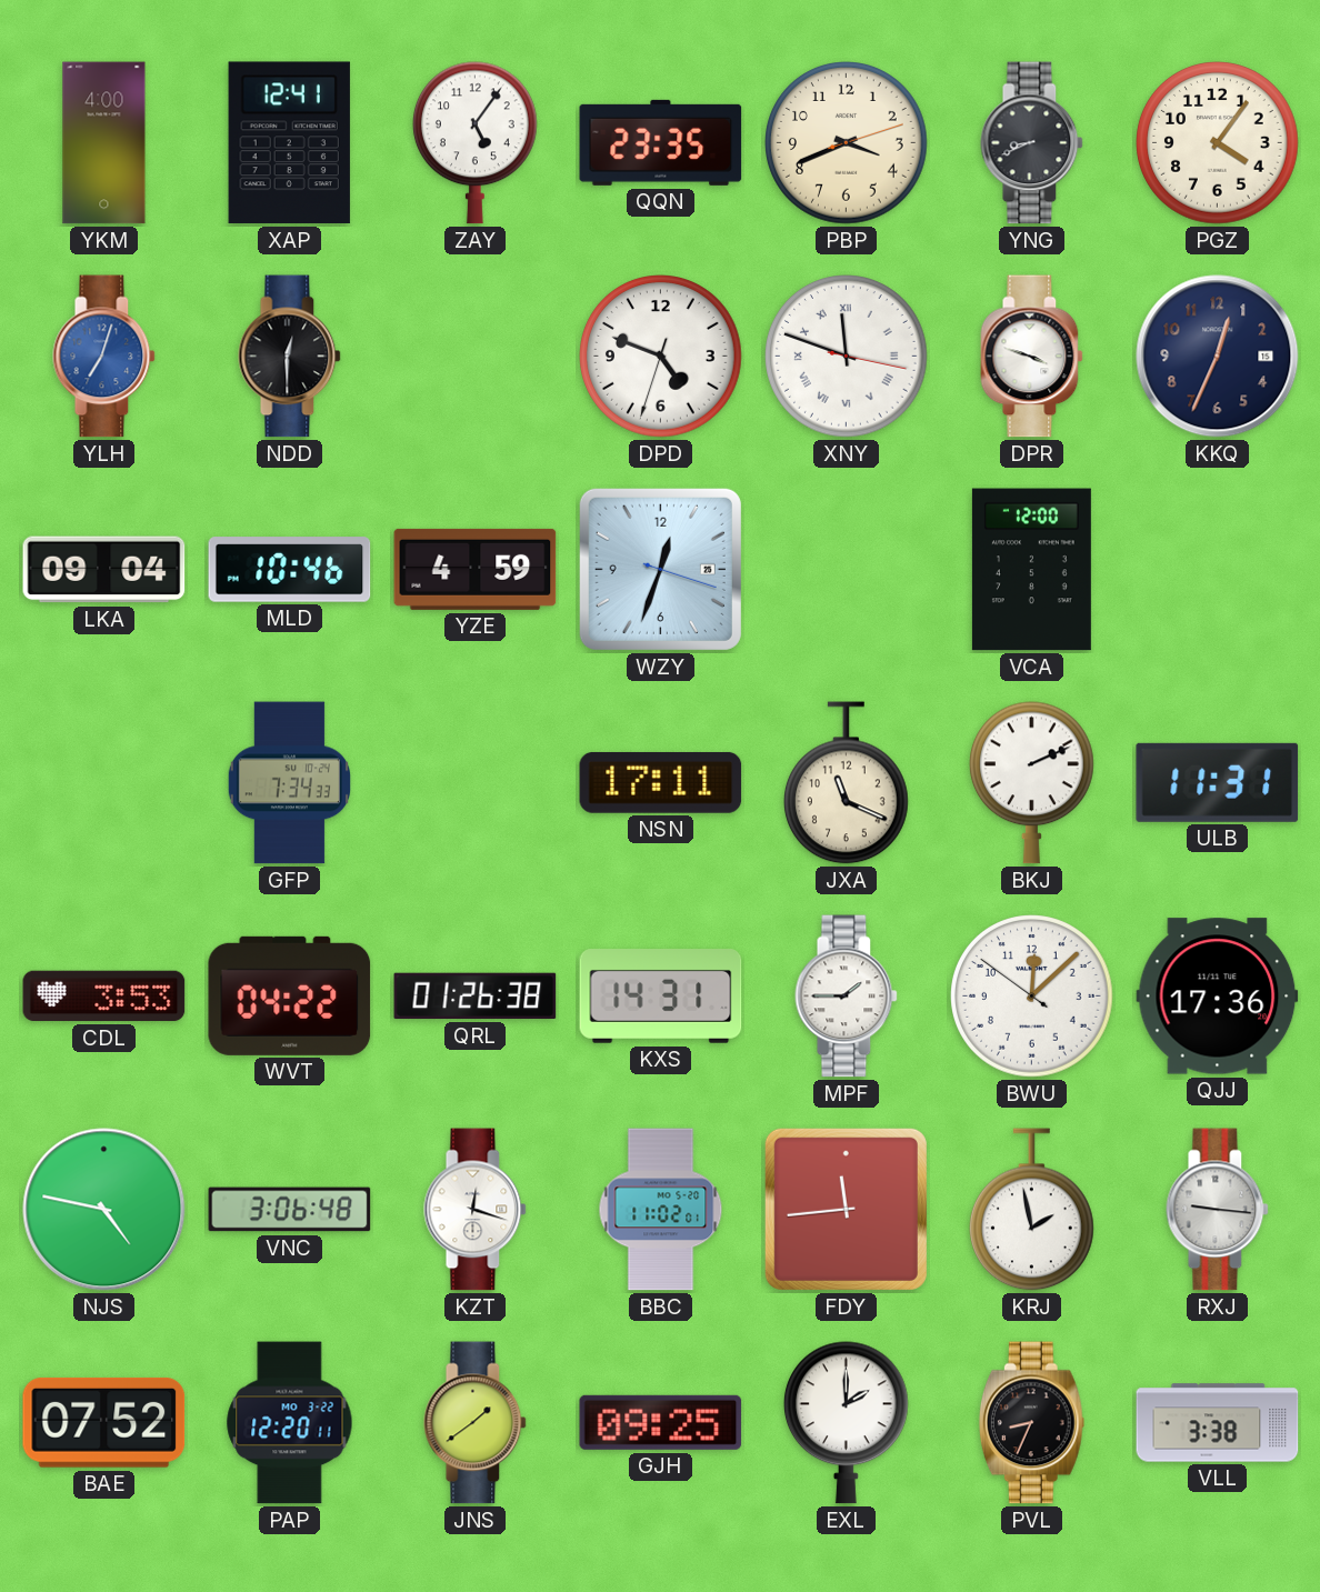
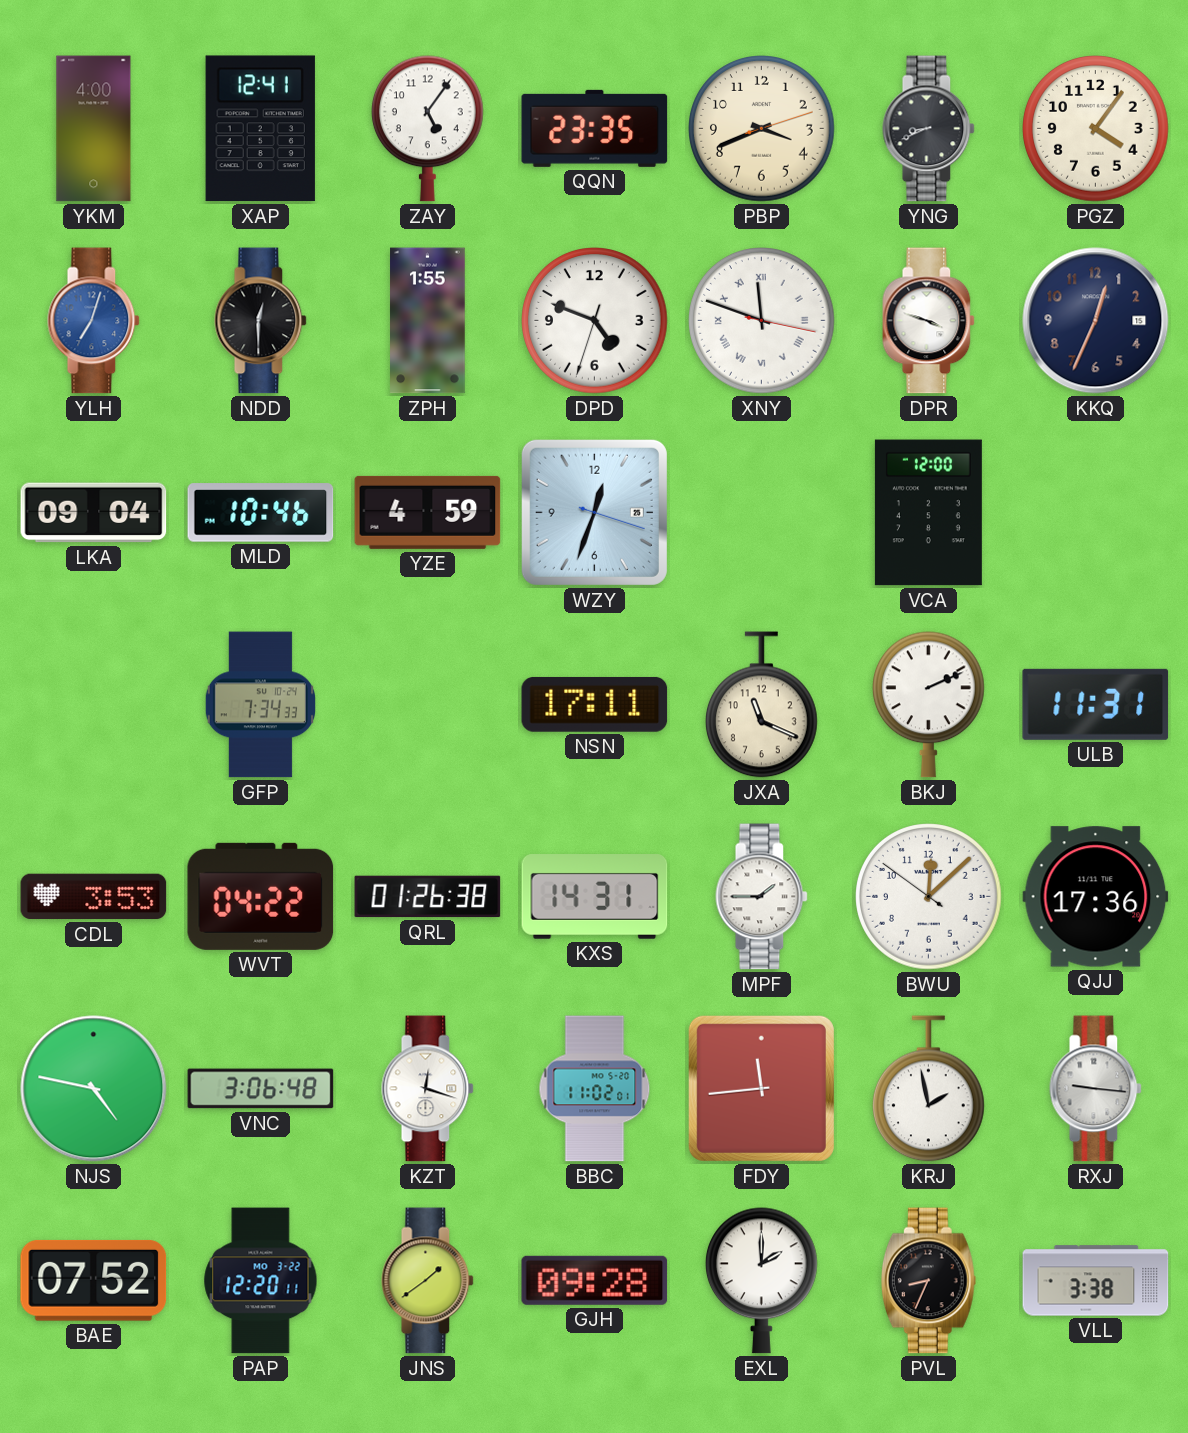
ZPH: none -> 1:55 (428, 321)
GJH: 09:25 -> 09:28 (595, 1280)
